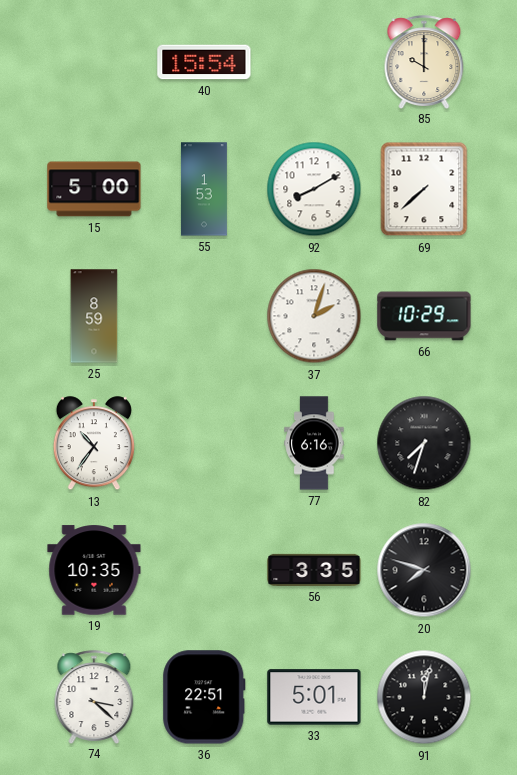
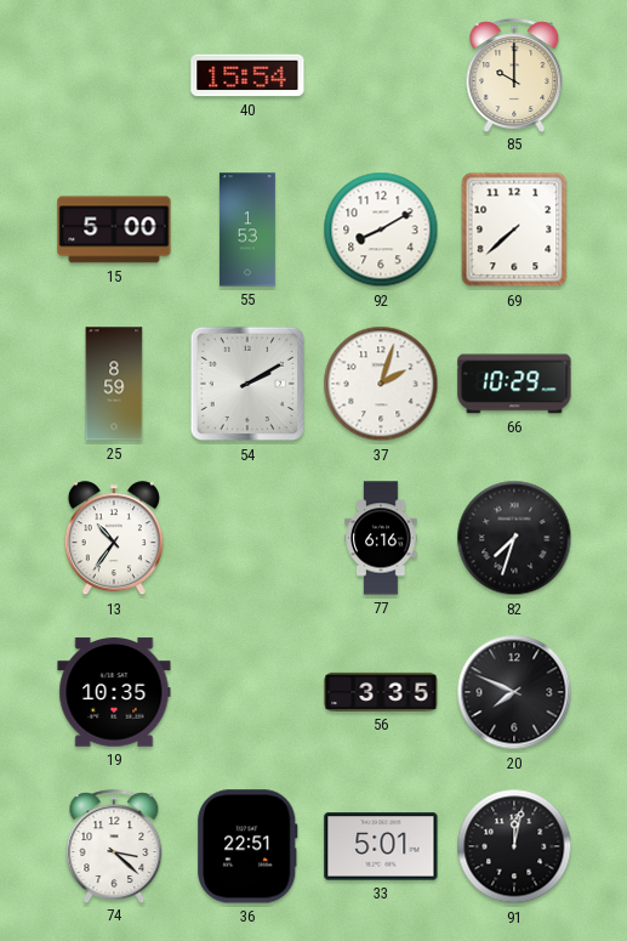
54: none -> 2:10 (247, 384)
20: 7:48 -> 7:49 (514, 692)
